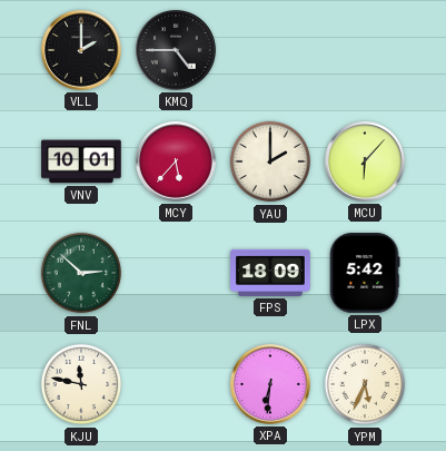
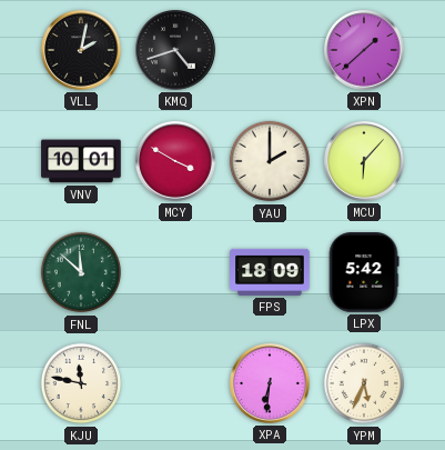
VLL: 2:00 -> 2:02 (82, 51)
KMQ: 4:45 -> 4:42 (176, 51)
XPN: none -> 1:38 (365, 51)
MCY: 5:37 -> 3:50 (176, 162)
FNL: 2:52 -> 11:52 (81, 272)
